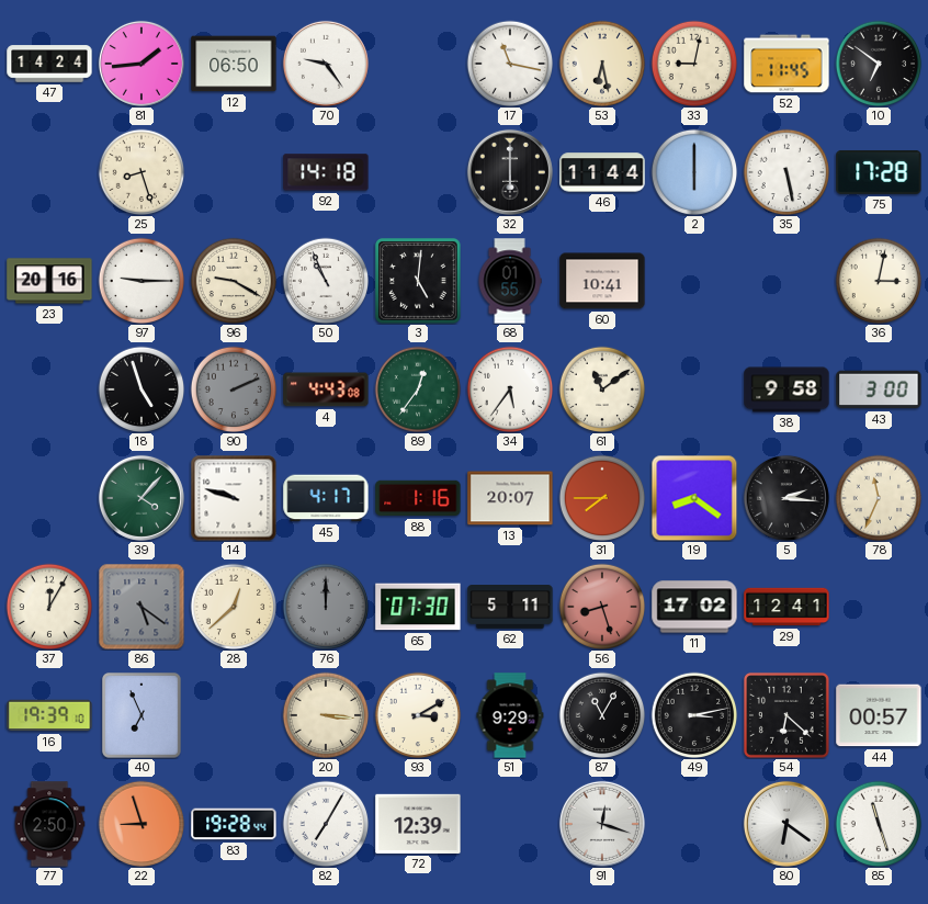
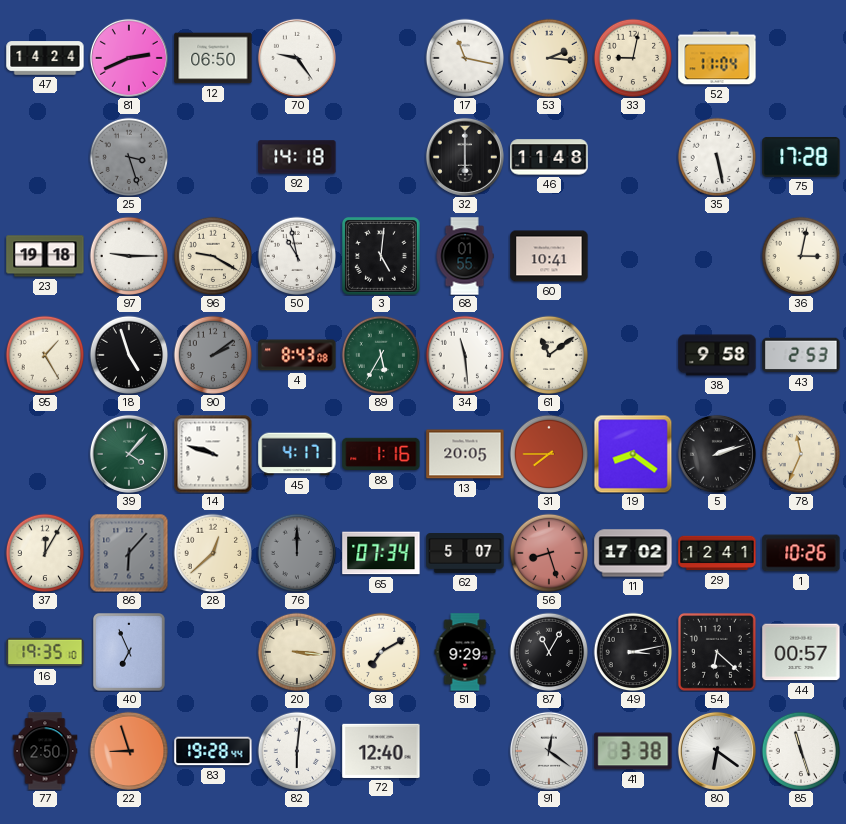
81: 1:44 -> 2:41 (129, 58)
53: 6:28 -> 2:16 (549, 58)
52: 11:45 -> 11:04 (717, 58)
10: 6:51 -> none (879, 64)
25: 8:27 -> 3:27 (129, 157)
25 dial: cream -> grey (129, 157)
46: 11:44 -> 11:48 (549, 157)
2: 6:00 -> none (694, 172)
23: 20:16 -> 19:18 (45, 256)
50: 10:56 -> 10:58 (297, 256)
95: none -> 1:25 (45, 355)
90: 2:11 -> 2:09 (213, 355)
4: 4:43 -> 8:43 (297, 355)
89: 12:36 -> 5:35 (381, 355)
34: 5:36 -> 11:29 (465, 355)
43: 3:00 -> 2:53 (801, 355)
13: 20:07 -> 20:05 (465, 454)
5: 2:16 -> 2:12 (717, 454)
86: 5:21 -> 6:07 (129, 553)
65: 07:30 -> 07:34 (381, 553)
62: 5:11 -> 5:07 (465, 554)
1: none -> 10:26 (801, 553)
16: 19:39 -> 19:35 (45, 652)
93: 3:10 -> 7:10 (381, 652)
82: 7:05 -> 6:01 (297, 751)
72: 12:39 -> 12:40 (381, 751)
91: 12:18 -> 12:21 (549, 751)
41: none -> 3:38 (633, 751)
